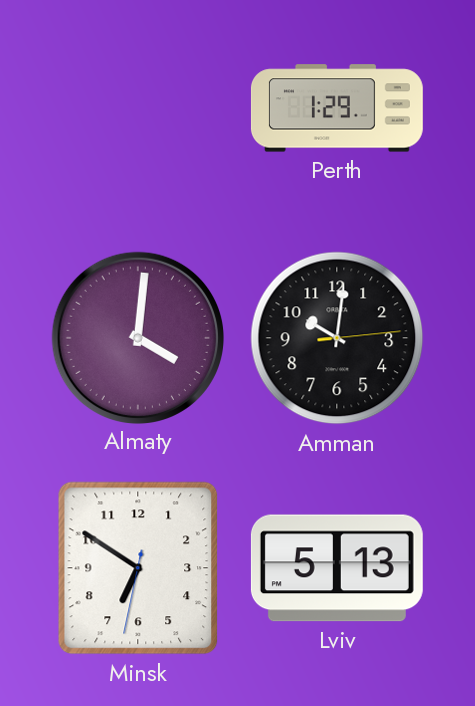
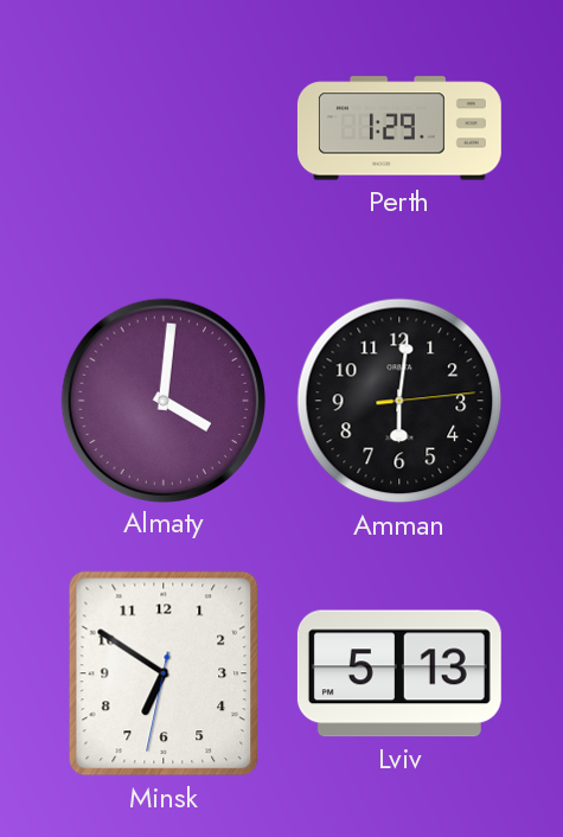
Amman: 10:01 -> 6:01 (399, 401)
